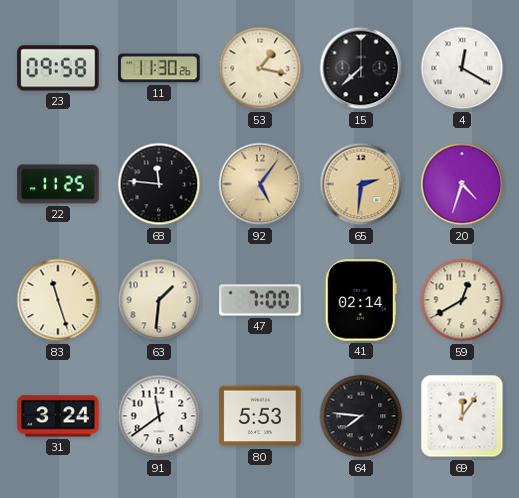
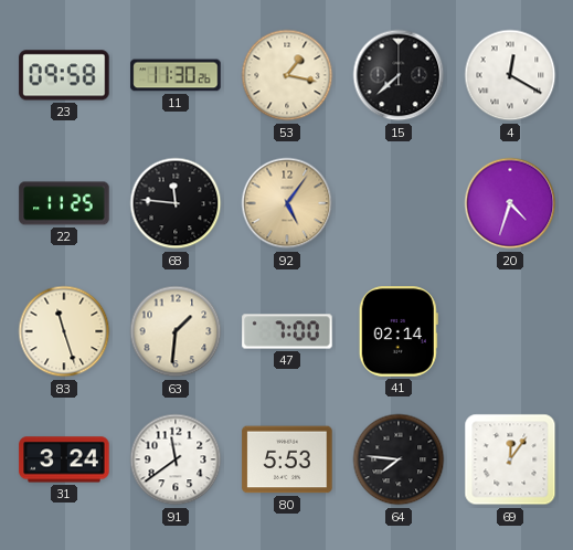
65: 2:31 -> none (361, 184)
59: 12:40 -> none (462, 300)
